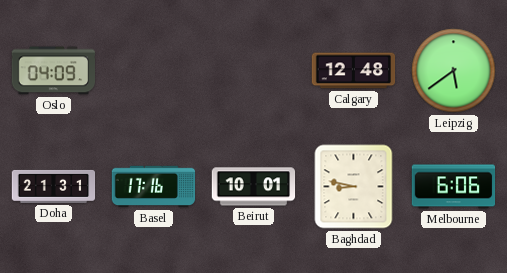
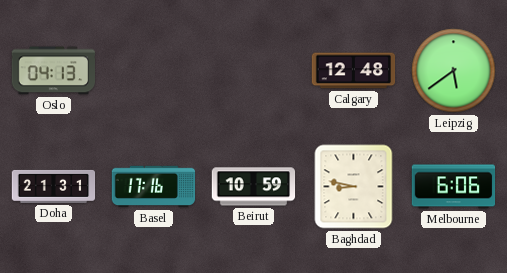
Oslo: 04:09 -> 04:13 (53, 71)
Beirut: 10:01 -> 10:59 (254, 187)
